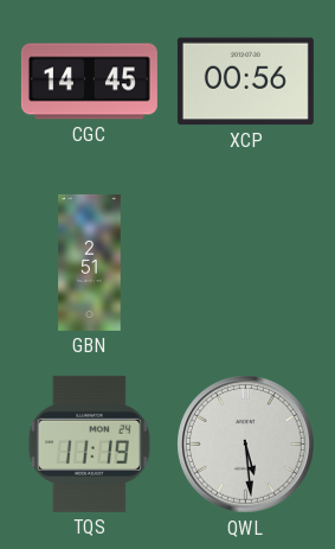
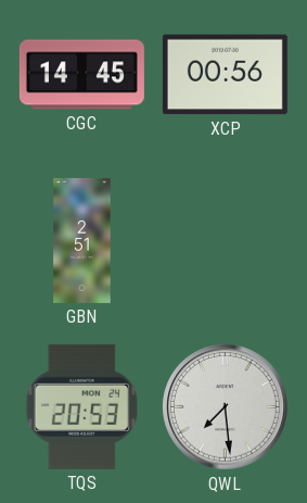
TQS: 11:19 -> 20:53 (81, 406)
QWL: 5:29 -> 7:29 (226, 407)
